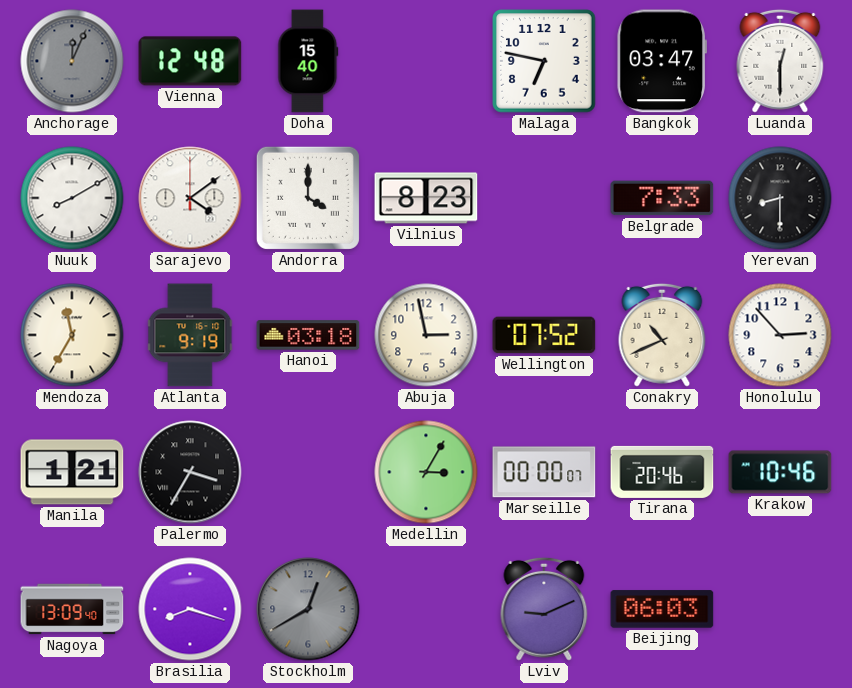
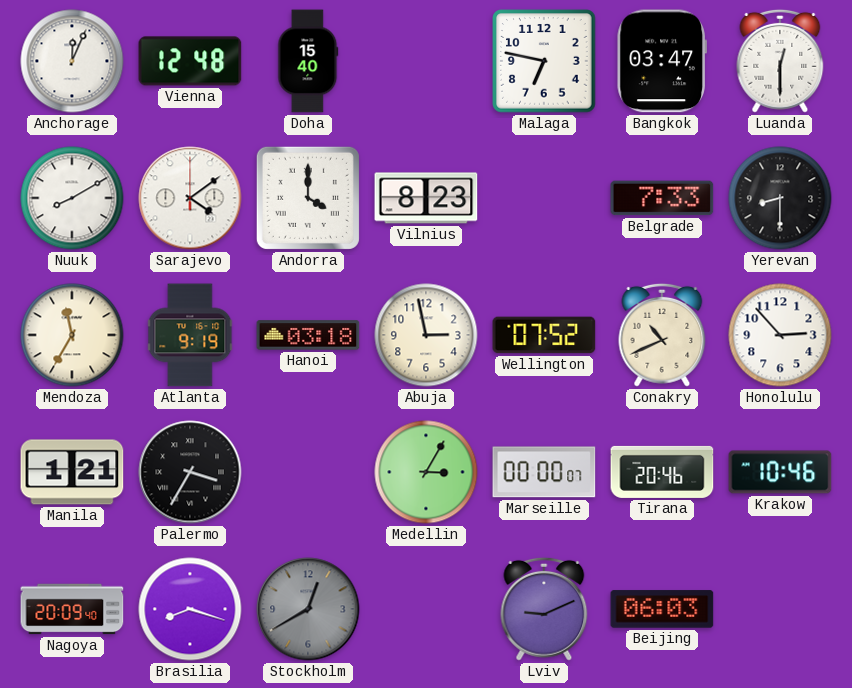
Anchorage dial: grey -> white (72, 61)
Nagoya: 13:09 -> 20:09 (72, 609)
